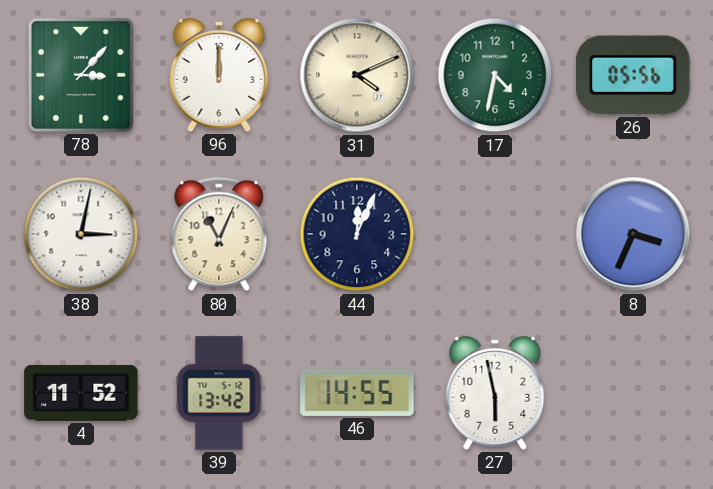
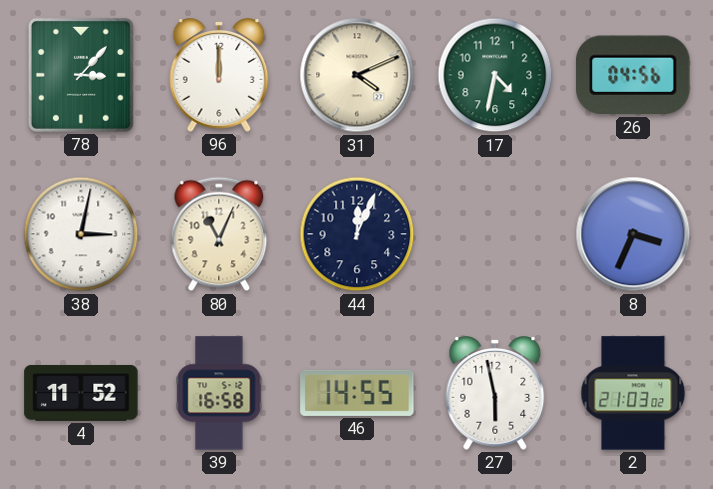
26: 05:56 -> 04:56 (633, 75)
39: 13:42 -> 16:58 (219, 393)
2: none -> 21:03 (633, 393)
